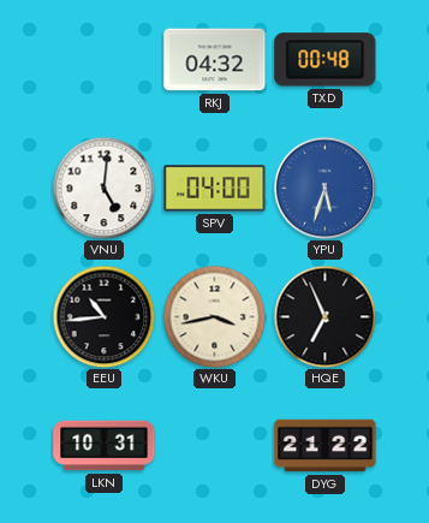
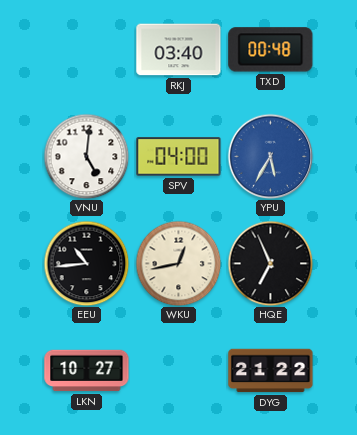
RKJ: 04:32 -> 03:40 (179, 50)
YPU: 5:33 -> 5:35 (270, 156)
WKU: 3:43 -> 12:43 (178, 263)
LKN: 10:31 -> 10:27 (87, 371)
